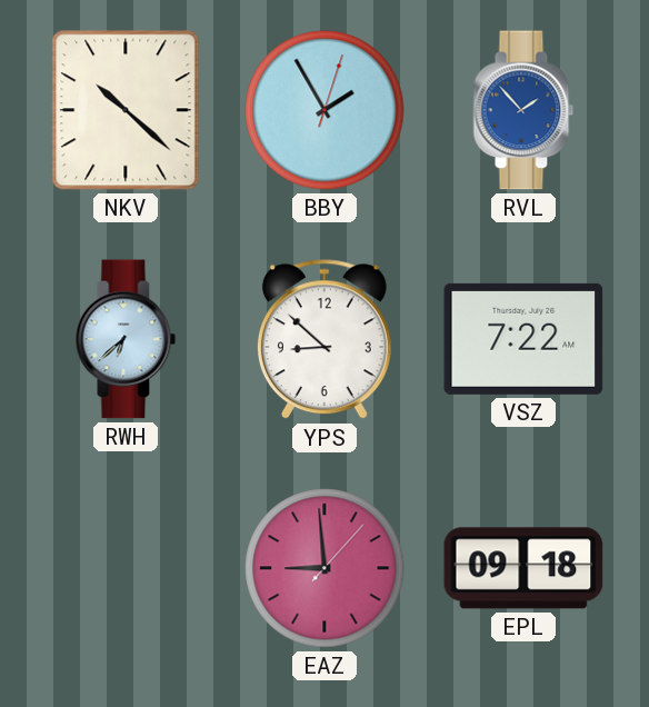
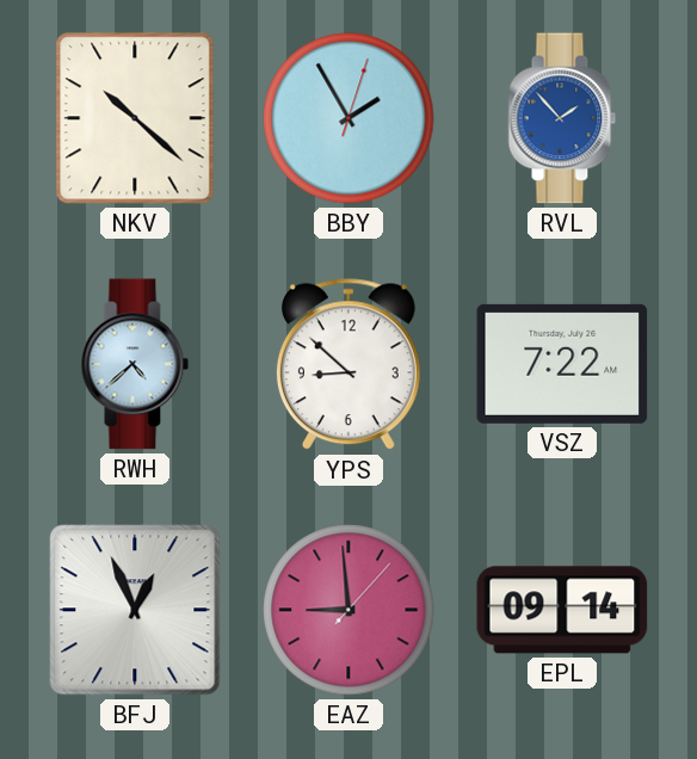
RWH: 6:38 -> 4:38 (135, 364)
BFJ: none -> 12:56 (135, 610)
EPL: 09:18 -> 09:14 (562, 610)
